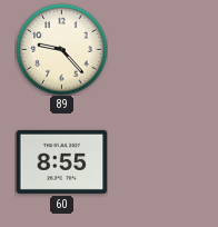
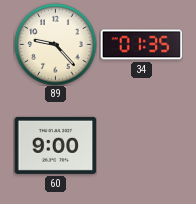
34: none -> 01:35 (141, 45)
60: 8:55 -> 9:00 (55, 145)
